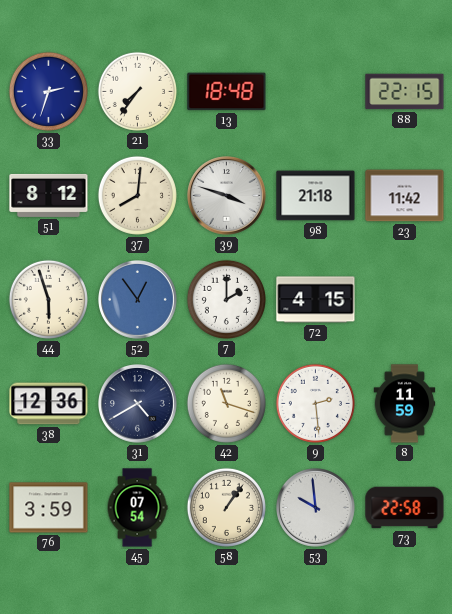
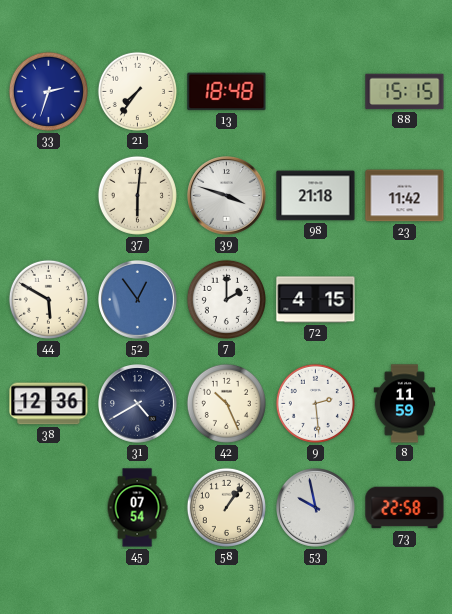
88: 22:15 -> 15:15 (405, 92)
51: 8:12 -> none (49, 195)
37: 8:01 -> 6:01 (137, 195)
44: 5:57 -> 5:50 (48, 299)
42: 11:18 -> 10:26 (226, 403)
76: 3:59 -> none (49, 508)
53: 9:59 -> 9:58 (316, 508)
